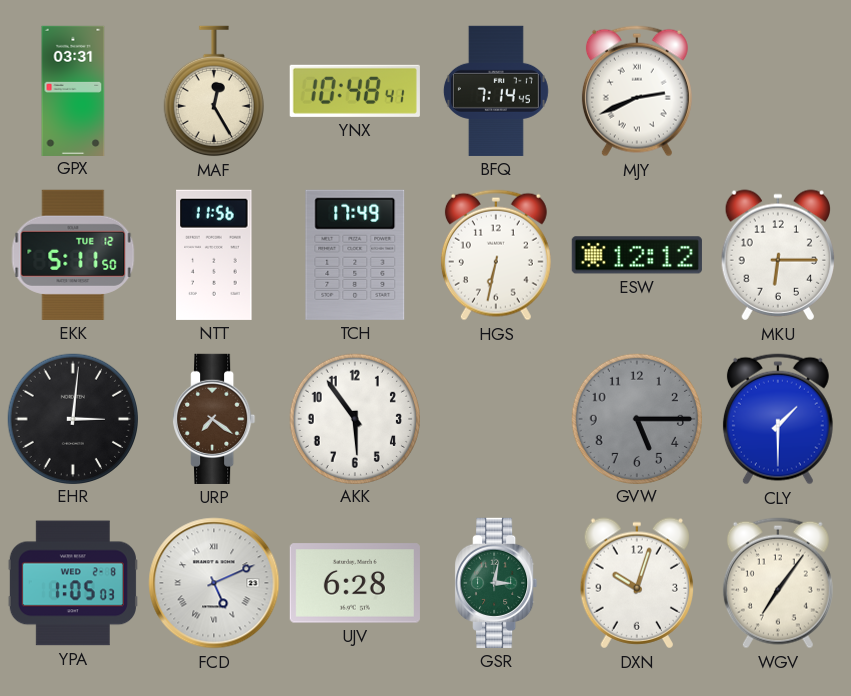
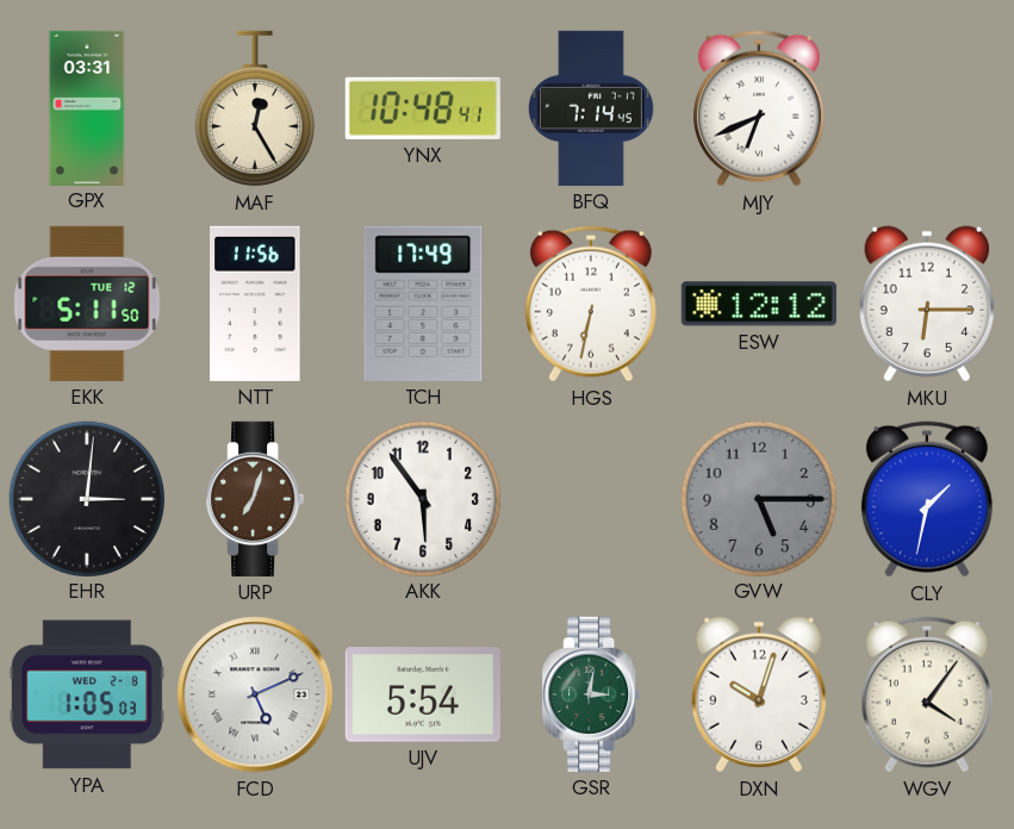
MJY: 2:41 -> 6:41 (759, 108)
URP: 7:21 -> 7:03 (255, 499)
CLY: 1:30 -> 1:32 (927, 499)
UJV: 6:28 -> 5:54 (423, 694)
WGV: 7:06 -> 4:06 (927, 694)
